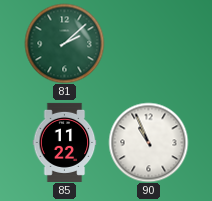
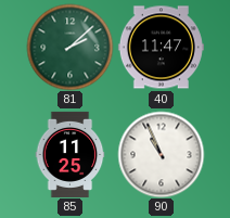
40: none -> 11:47 (161, 48)
85: 11:22 -> 11:25 (71, 154)
